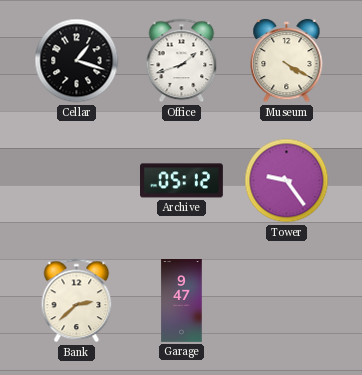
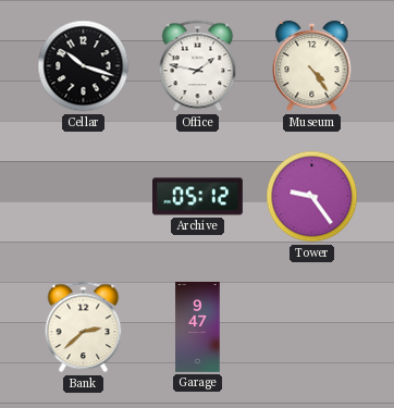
Cellar: 1:18 -> 10:18 (84, 66)
Office: 1:42 -> 1:47 (198, 66)
Museum: 4:20 -> 4:24 (312, 66)
